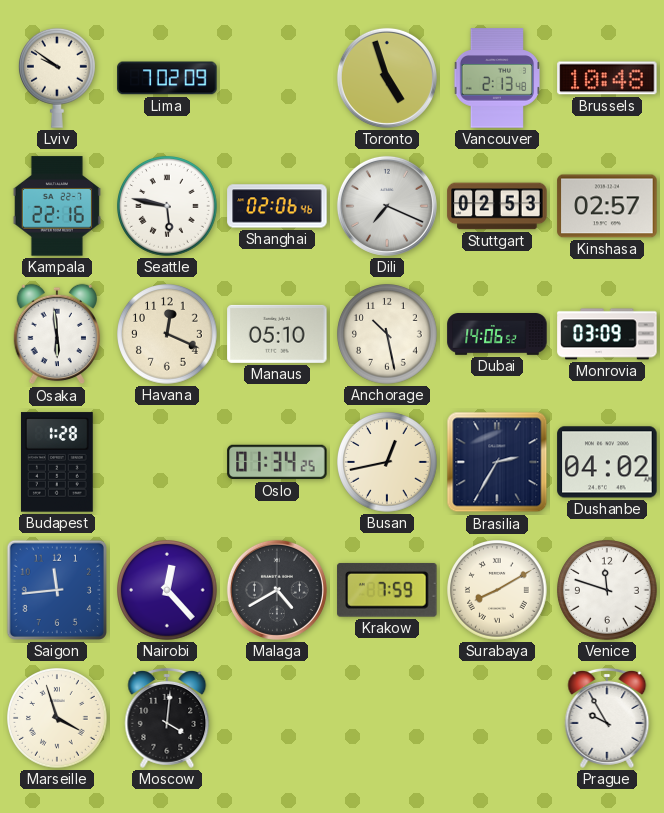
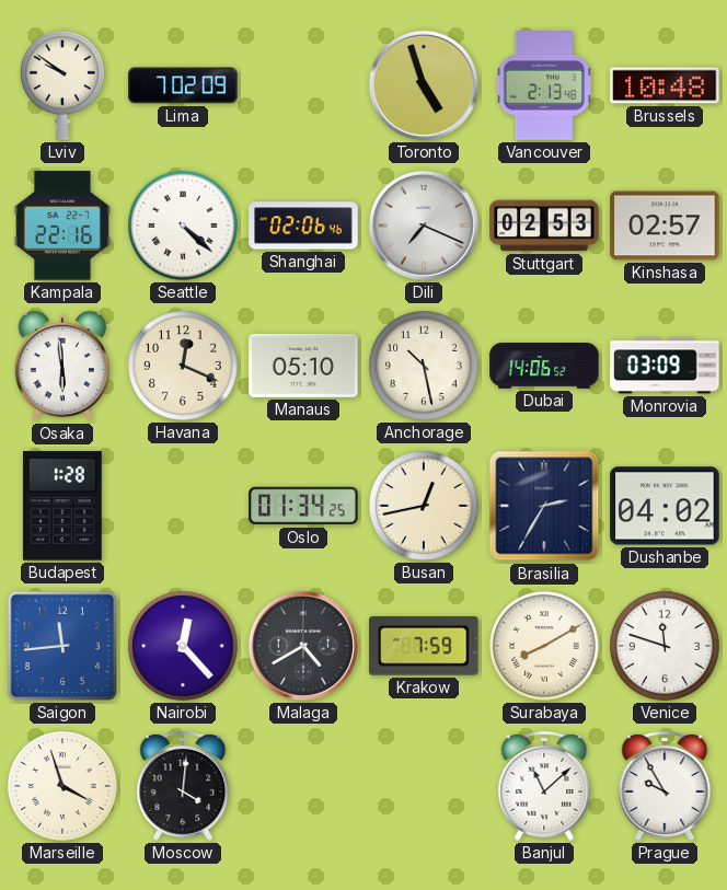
Seattle: 5:47 -> 4:22 (184, 227)
Banjul: none -> 11:08 (544, 786)
